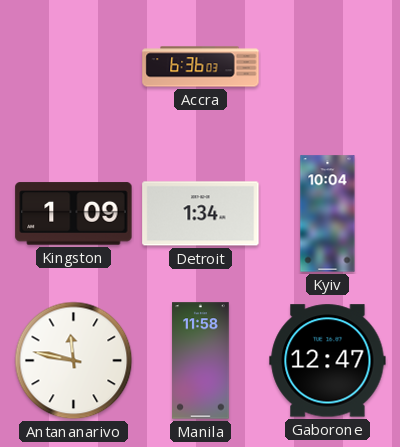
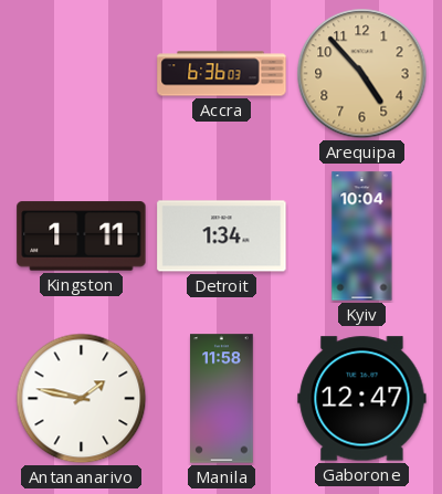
Arequipa: none -> 4:53 (362, 74)
Kingston: 1:09 -> 1:11 (82, 237)
Antananarivo: 11:47 -> 1:47 (82, 399)
